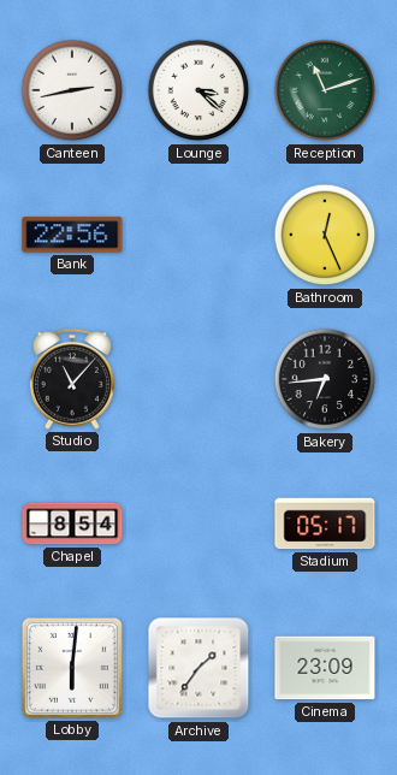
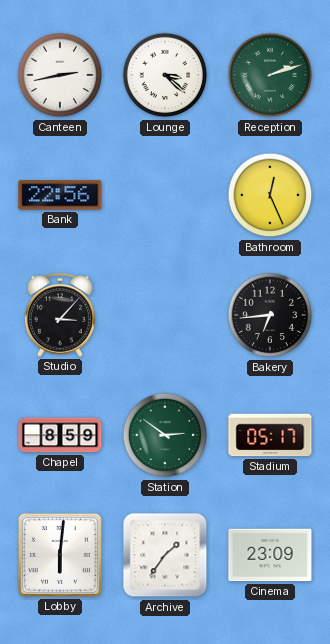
Reception: 11:12 -> 2:12 (270, 75)
Studio: 11:07 -> 3:07 (60, 315)
Chapel: 8:54 -> 8:59 (60, 435)
Station: none -> 2:51 (165, 435)
